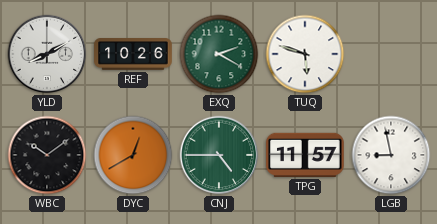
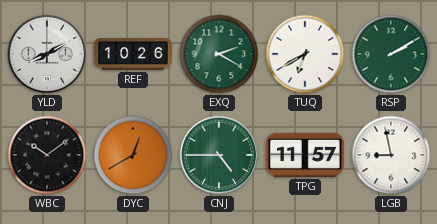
TUQ: 5:48 -> 6:40 (305, 54)
RSP: none -> 2:10 (391, 54)
